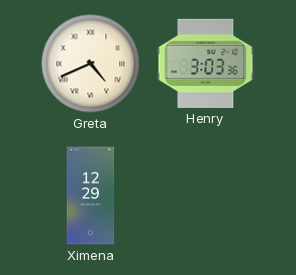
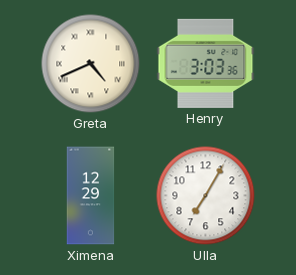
Ulla: none -> 7:05 (206, 196)
